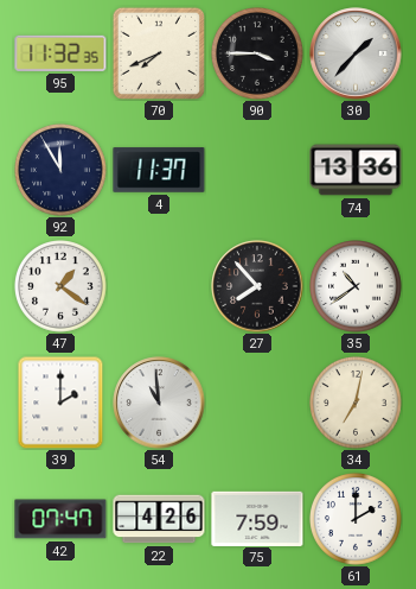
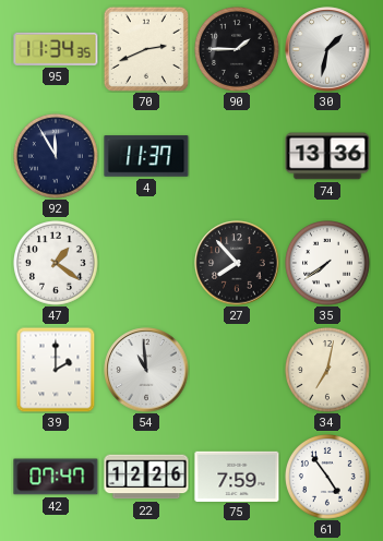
95: 11:32 -> 11:34 (56, 49)
70: 7:41 -> 2:41 (146, 49)
90: 3:45 -> 1:45 (238, 50)
30: 1:37 -> 1:32 (327, 49)
35: 10:39 -> 7:39 (328, 264)
22: 4:26 -> 12:26 (146, 477)
61: 2:00 -> 4:54 (328, 478)
